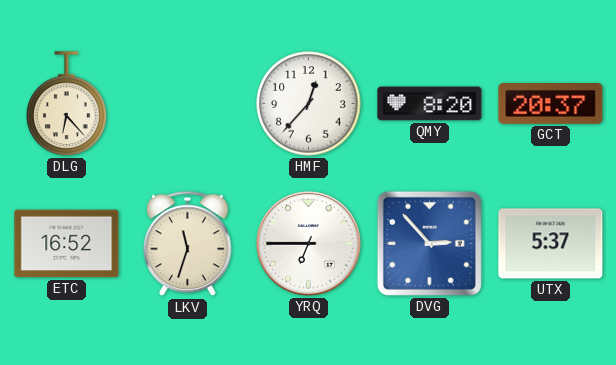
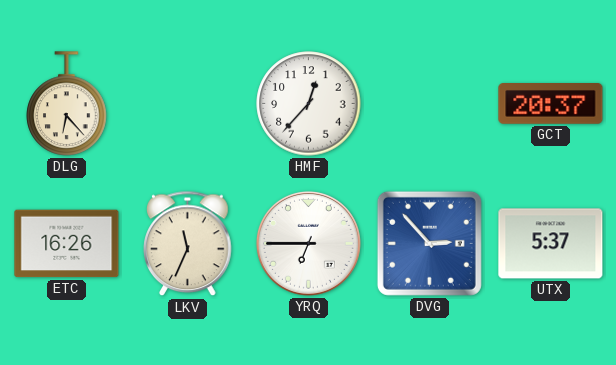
QMY: 8:20 -> none (430, 104)
ETC: 16:52 -> 16:26 (67, 244)
LKV: 11:33 -> 11:34 (188, 244)
